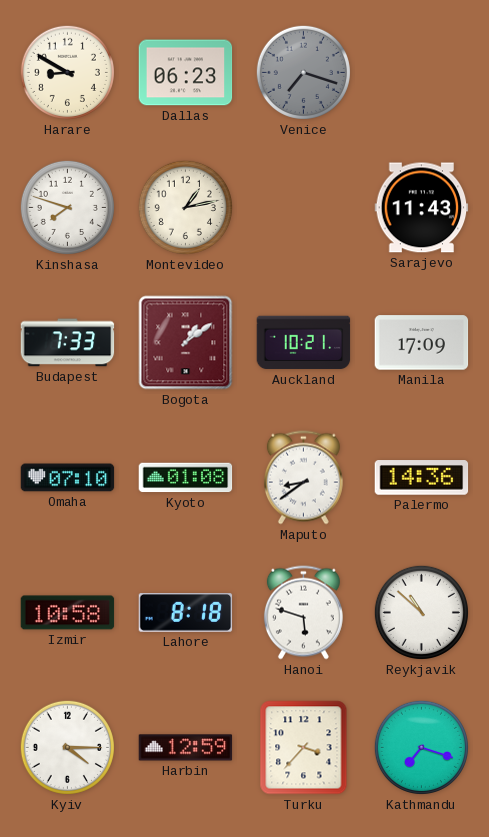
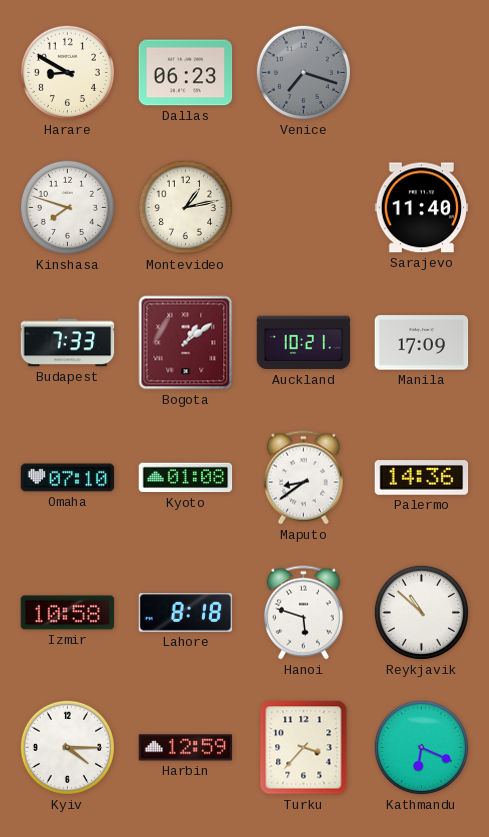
Sarajevo: 11:43 -> 11:40 (422, 208)
Kathmandu: 7:18 -> 6:19 (421, 747)
